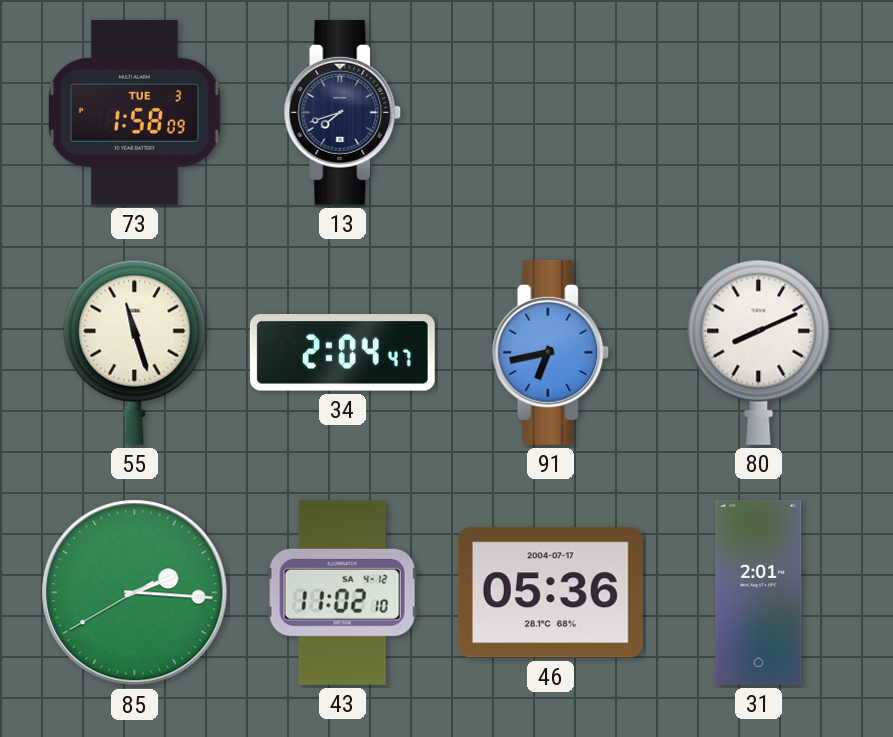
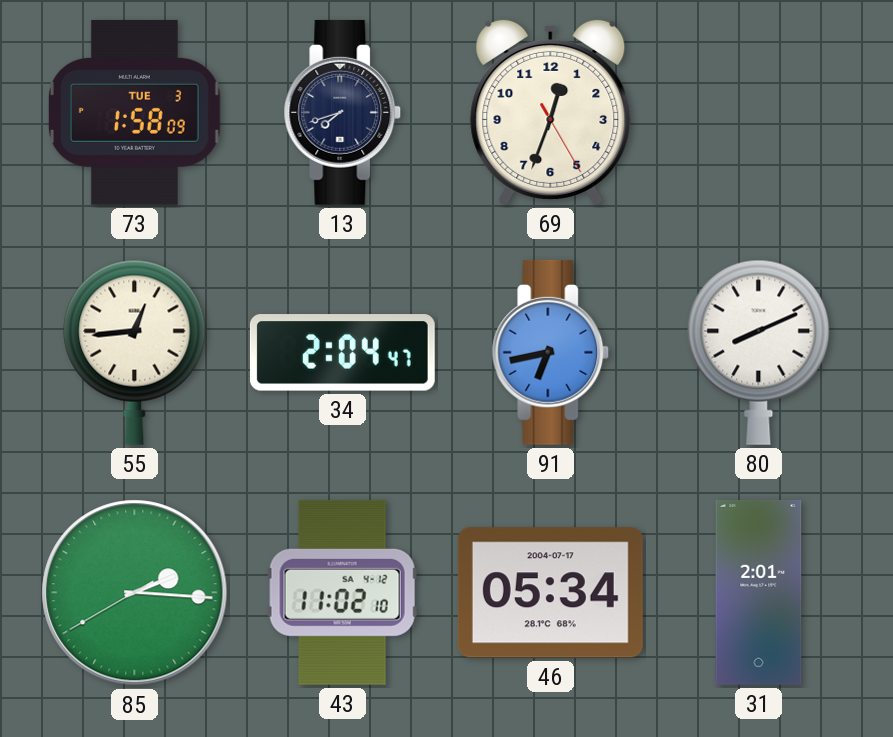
69: none -> 12:33 (551, 112)
55: 11:27 -> 12:44 (135, 352)
46: 05:36 -> 05:34 (550, 593)
